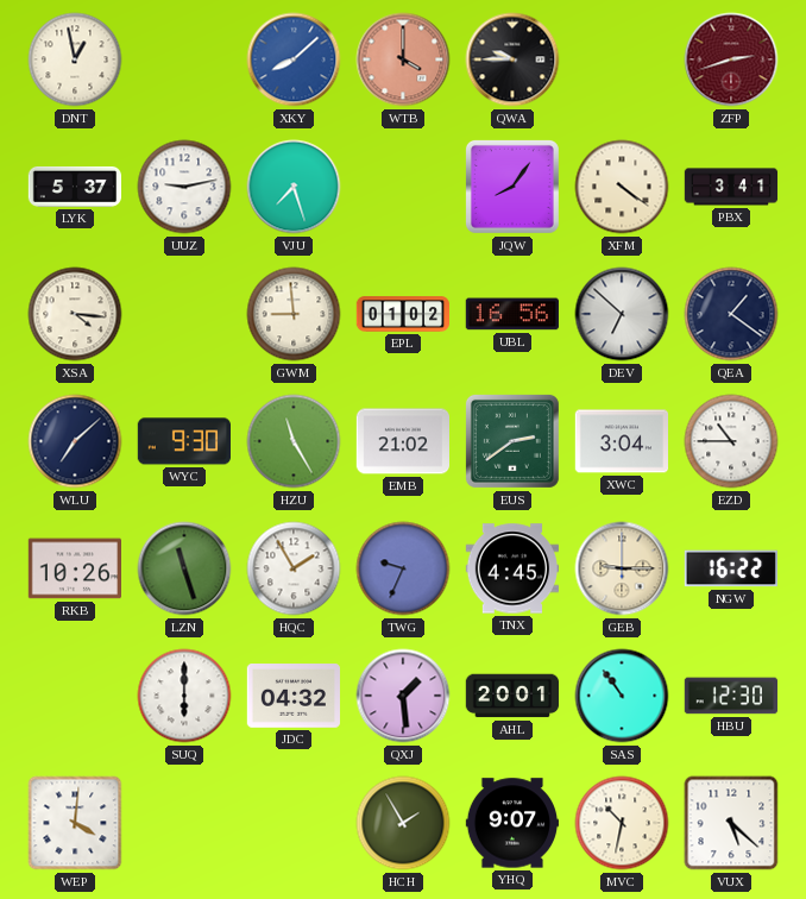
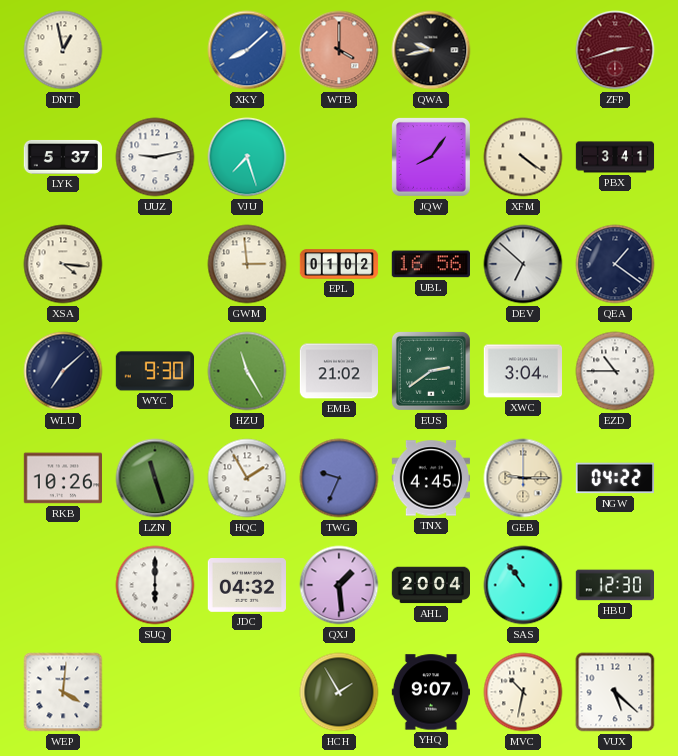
QWA: 9:45 -> 9:43 (431, 50)
GWM: 8:59 -> 2:59 (247, 264)
NGW: 16:22 -> 04:22 (614, 478)
AHL: 20:01 -> 20:04 (430, 585)
